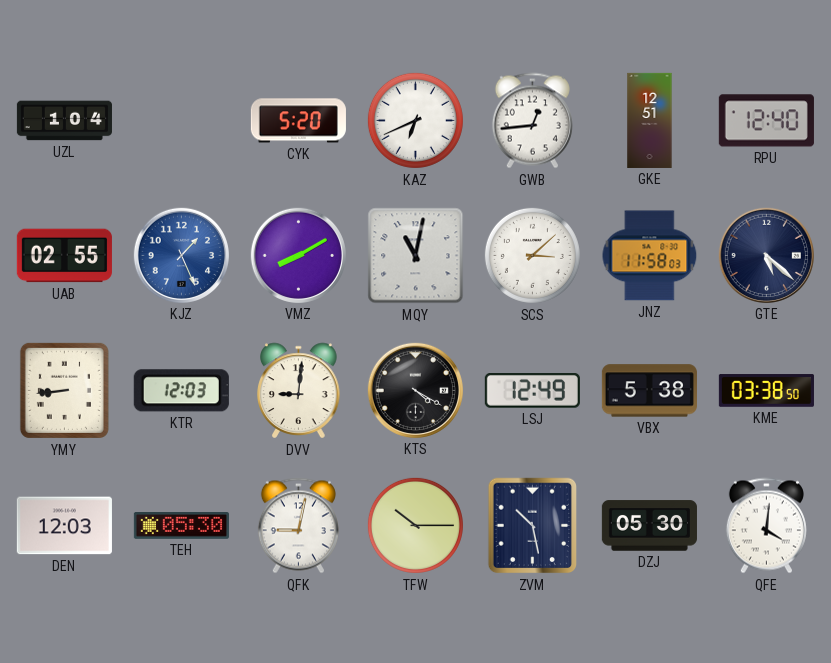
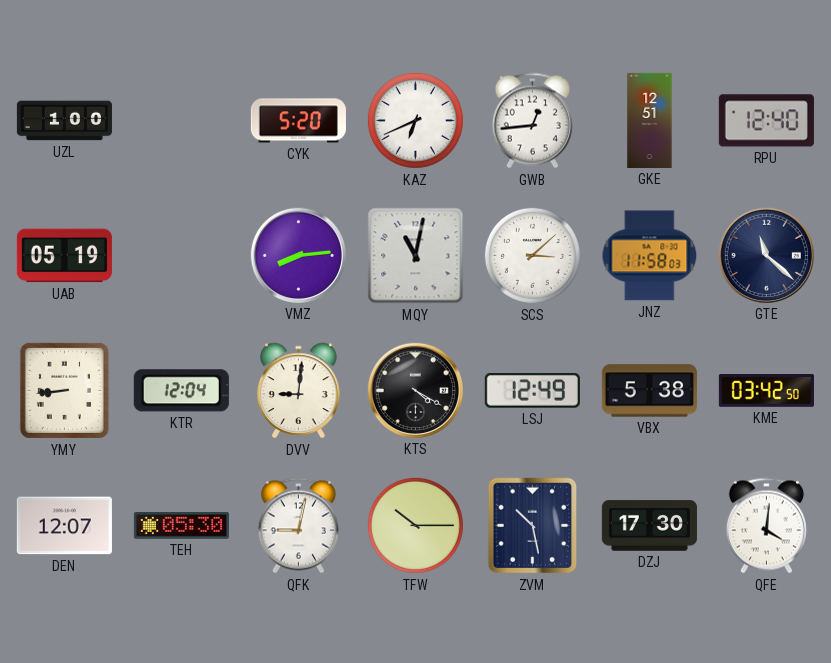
UZL: 1:04 -> 1:00 (64, 121)
UAB: 02:55 -> 05:19 (64, 256)
KJZ: 1:26 -> none (181, 255)
VMZ: 8:10 -> 8:14 (298, 255)
GTE: 5:22 -> 11:22 (766, 255)
KTR: 12:03 -> 12:04 (181, 391)
KME: 03:38 -> 03:42 (766, 391)
DEN: 12:03 -> 12:07 (64, 526)
DZJ: 05:30 -> 17:30 (649, 526)
